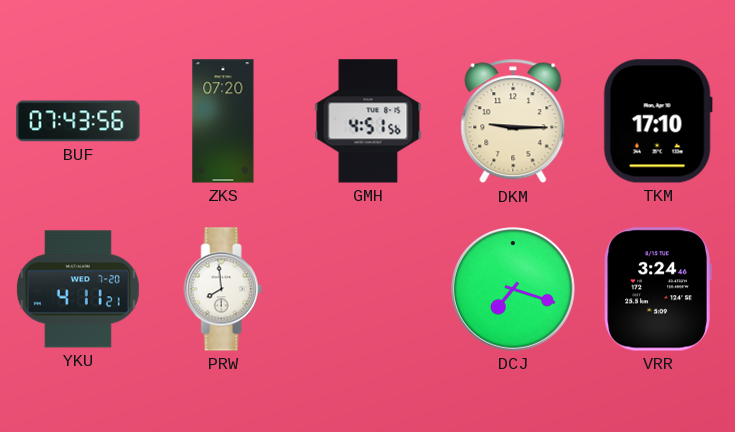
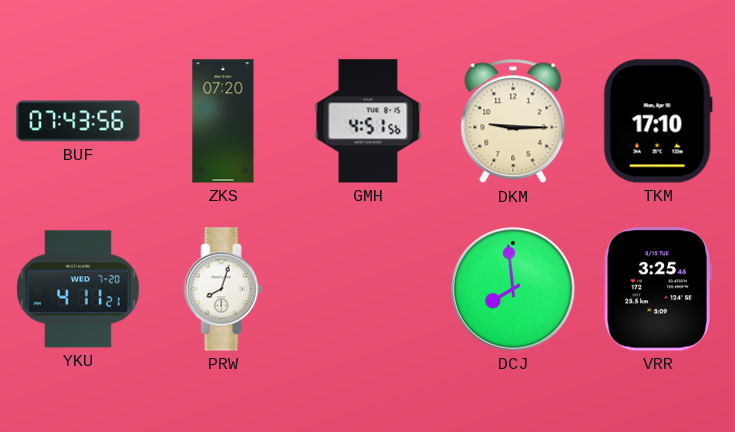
PRW: 7:59 -> 8:03 (223, 289)
DCJ: 7:18 -> 7:59 (514, 290)
VRR: 3:24 -> 3:25 (658, 289)
